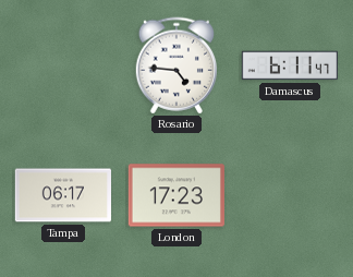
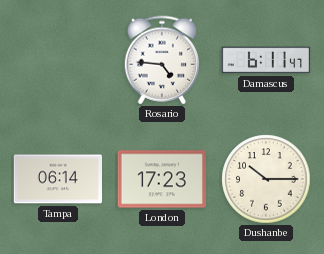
Tampa: 06:17 -> 06:14 (57, 179)
Dushanbe: none -> 10:15 (266, 179)
